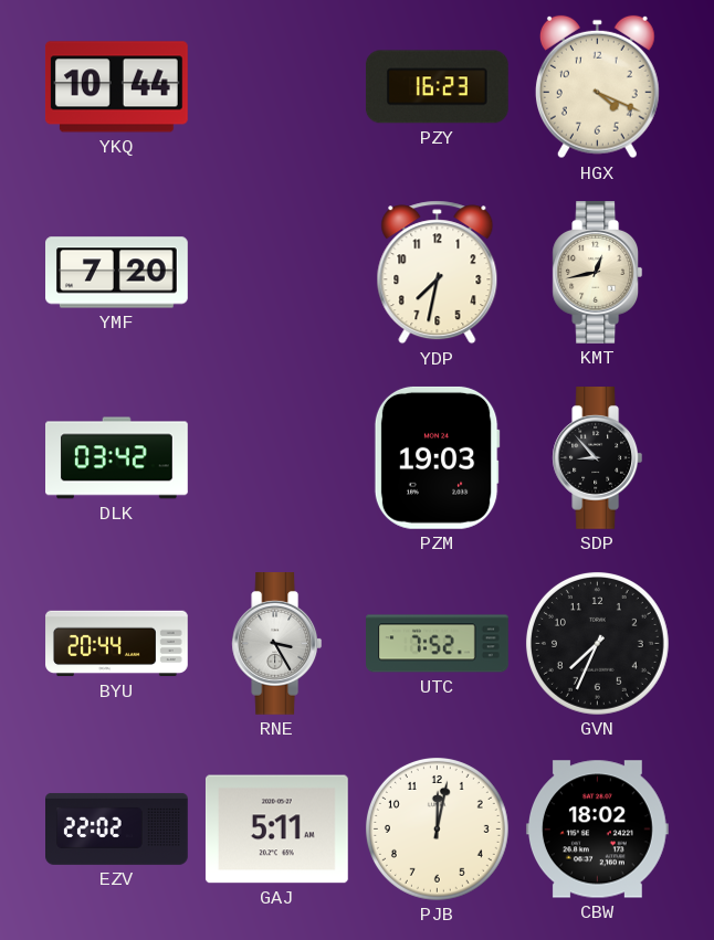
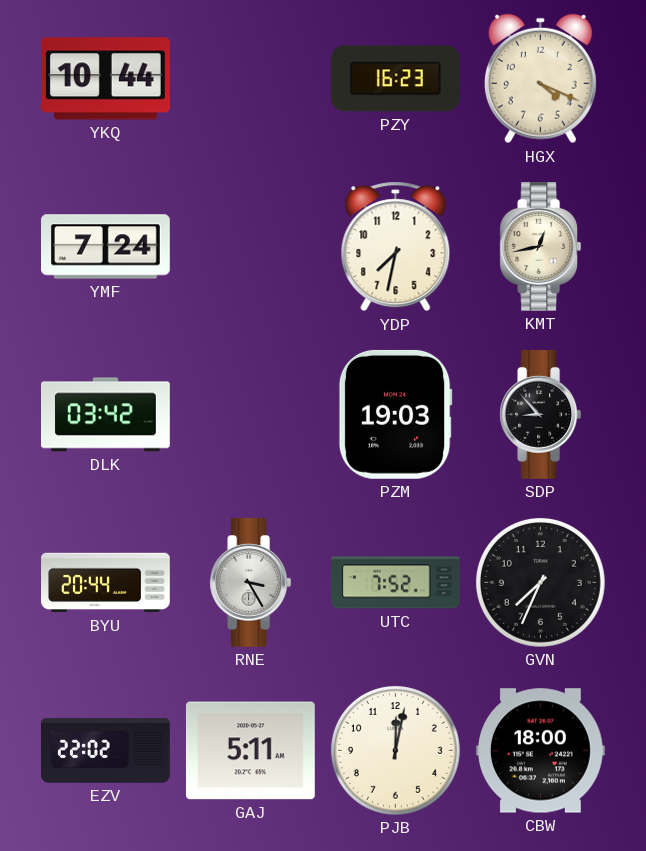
YMF: 7:20 -> 7:24 (106, 247)
CBW: 18:02 -> 18:00 (540, 751)
